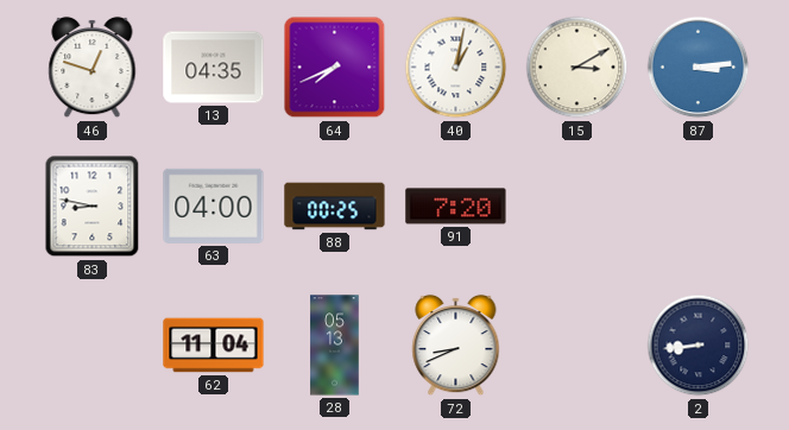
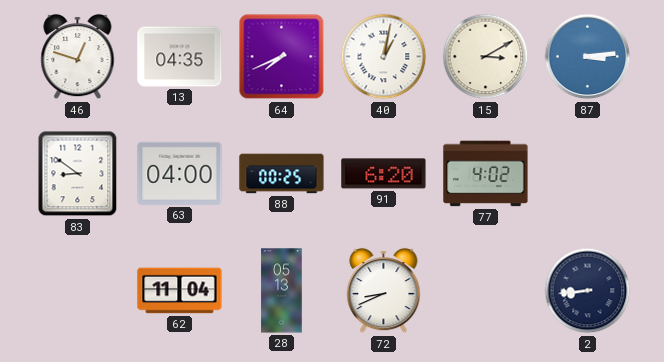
83: 8:47 -> 8:51 (78, 174)
91: 7:20 -> 6:20 (384, 174)
77: none -> 4:02 (486, 174)
